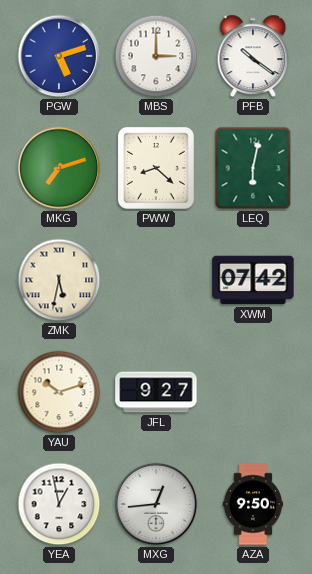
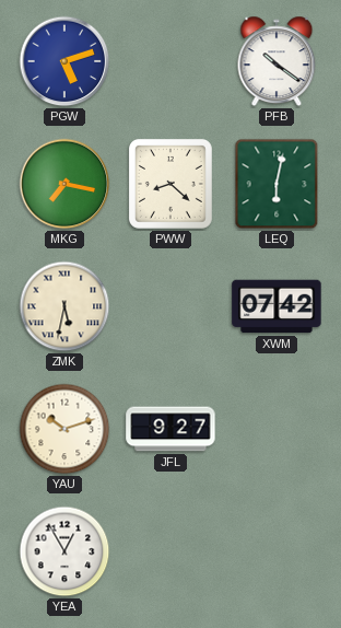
MBS: 3:00 -> none (156, 56)
MKG: 7:12 -> 7:17 (64, 184)
YEA: 12:58 -> 12:55 (64, 551)
MXG: 12:44 -> none (156, 504)
AZA: 9:50 -> none (253, 504)
